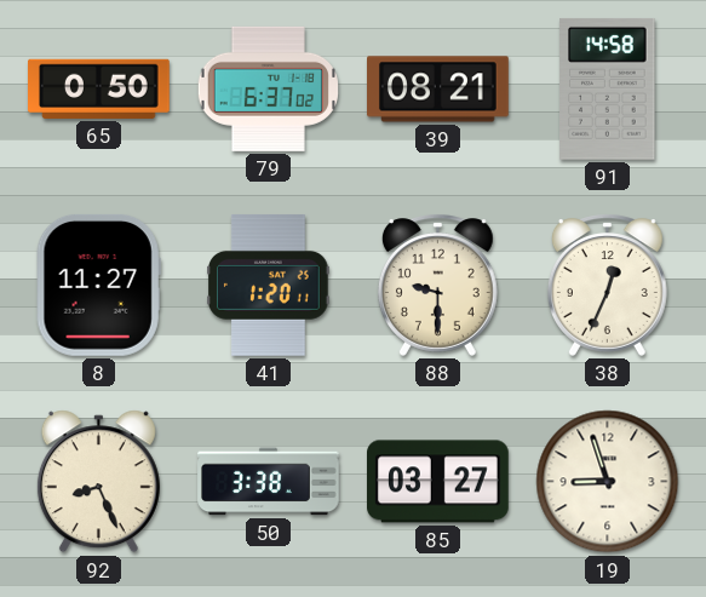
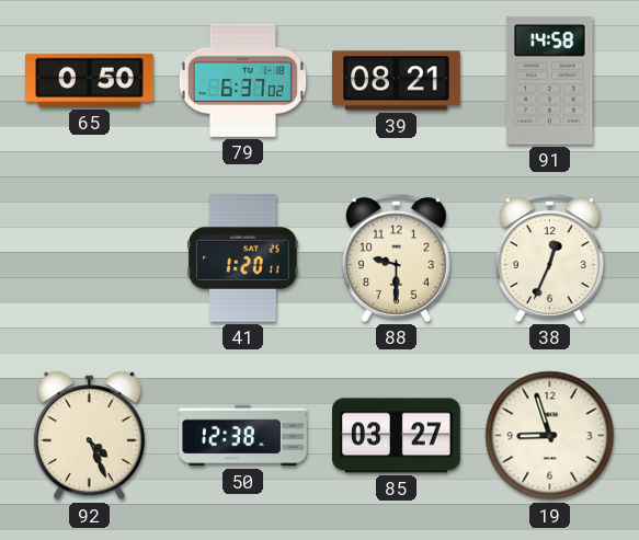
8: 11:27 -> none (98, 286)
92: 8:26 -> 4:26 (89, 436)
50: 3:38 -> 12:38 (243, 436)
